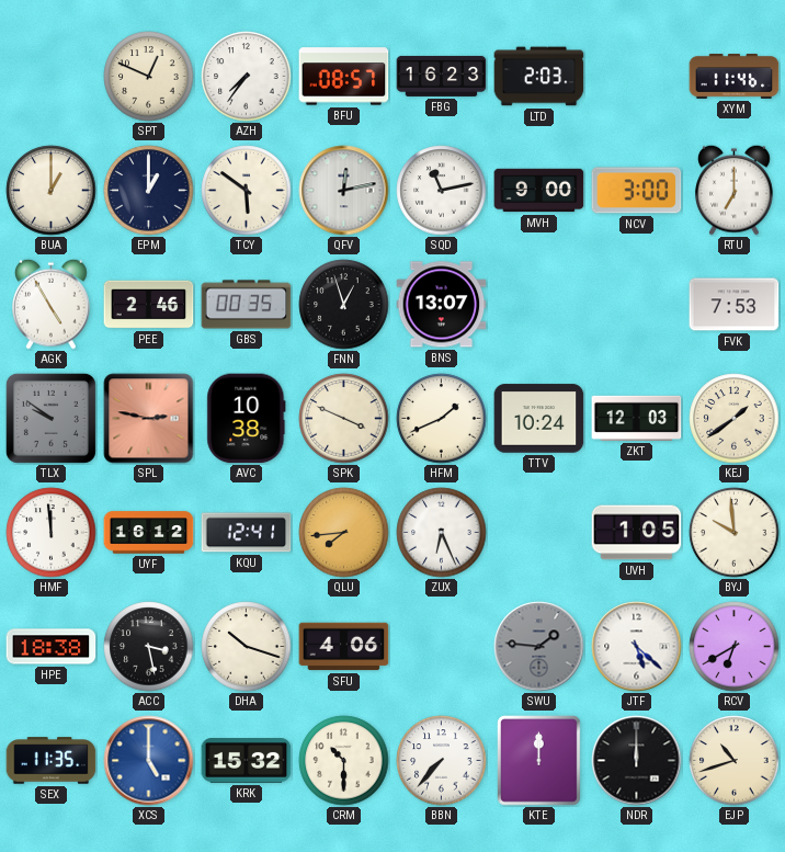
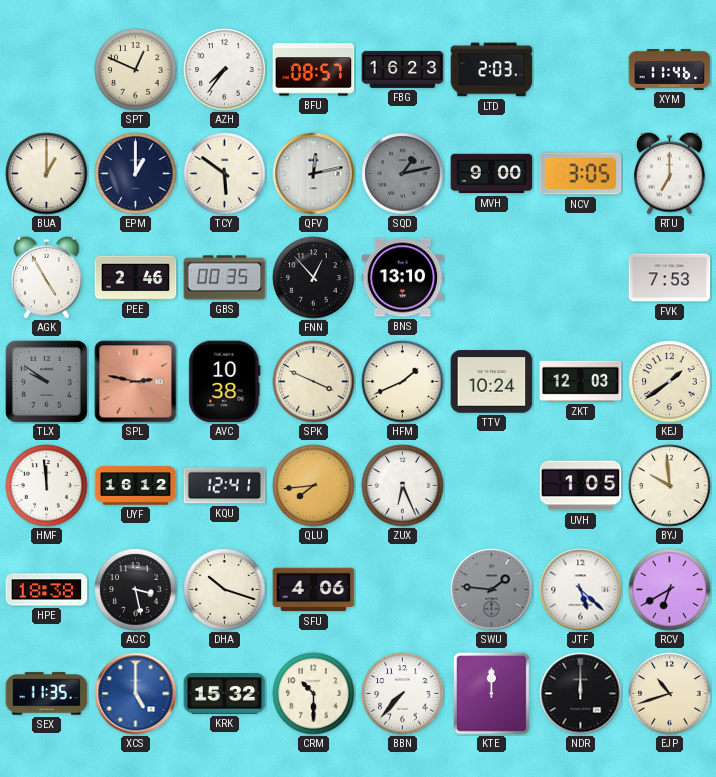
SQD: 11:13 -> 1:13 (403, 174)
SQD dial: white -> grey (403, 174)
NCV: 3:00 -> 3:05 (581, 174)
FNN: 12:57 -> 12:53 (314, 278)
BNS: 13:07 -> 13:10 (403, 278)
